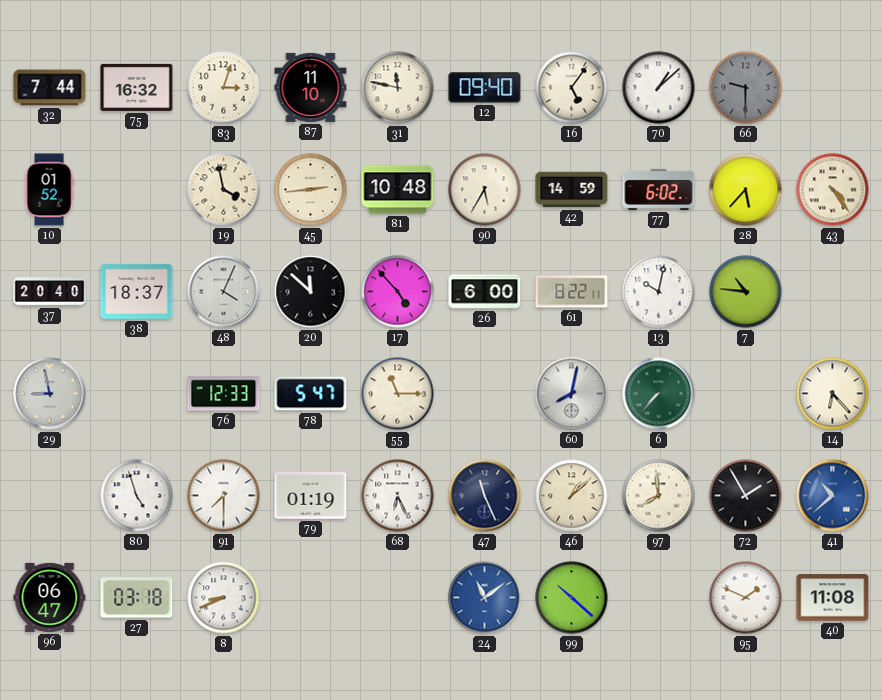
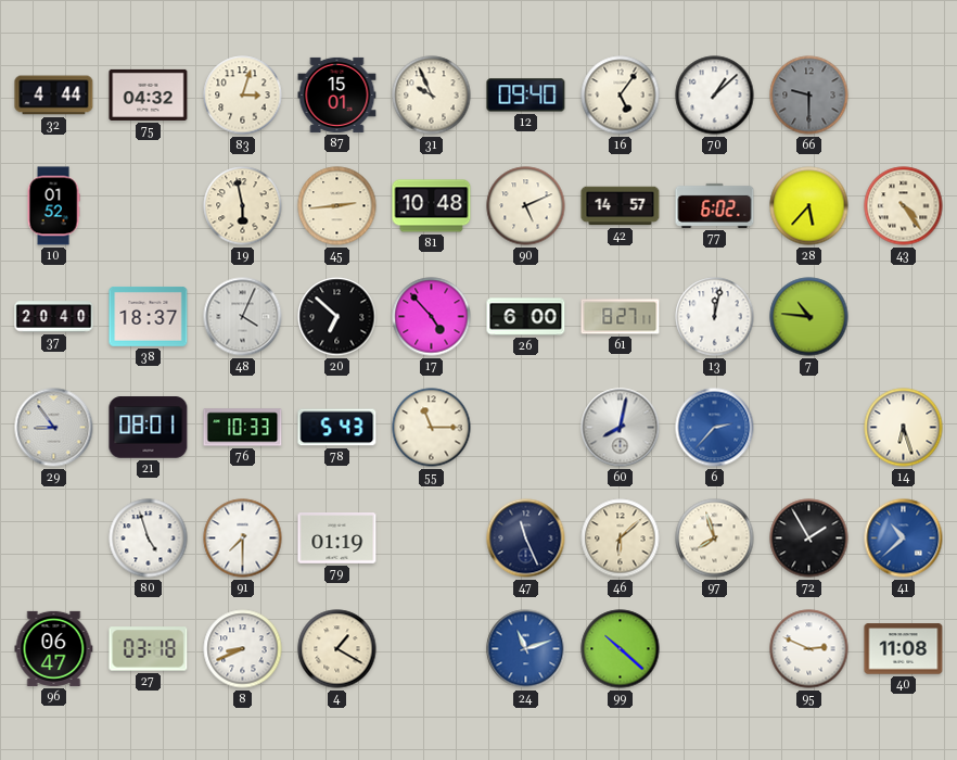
32: 7:44 -> 4:44 (54, 96)
75: 16:32 -> 04:32 (149, 94)
87: 11:10 -> 15:01 (337, 94)
31: 11:47 -> 9:56 (432, 96)
19: 3:58 -> 5:58 (243, 206)
90: 5:35 -> 5:11 (526, 206)
42: 14:59 -> 14:57 (621, 206)
20: 11:52 -> 6:52 (337, 317)
61: 8:22 -> 8:27 (621, 317)
13: 10:02 -> 12:02 (715, 317)
29: 8:58 -> 8:54 (54, 428)
21: none -> 08:01 (149, 428)
76: 12:33 -> 10:33 (243, 428)
78: 5:47 -> 5:43 (337, 428)
6: 7:37 -> 2:37 (715, 428)
6 dial: green -> blue (715, 428)
14: 6:23 -> 6:27 (904, 428)
68: 6:26 -> none (398, 496)
46: 1:08 -> 6:08 (621, 539)
97: 7:59 -> 7:57 (715, 539)
4: none -> 1:20 (337, 649)
24: 11:09 -> 11:12 (526, 649)
95: 1:49 -> 2:49 (809, 649)
